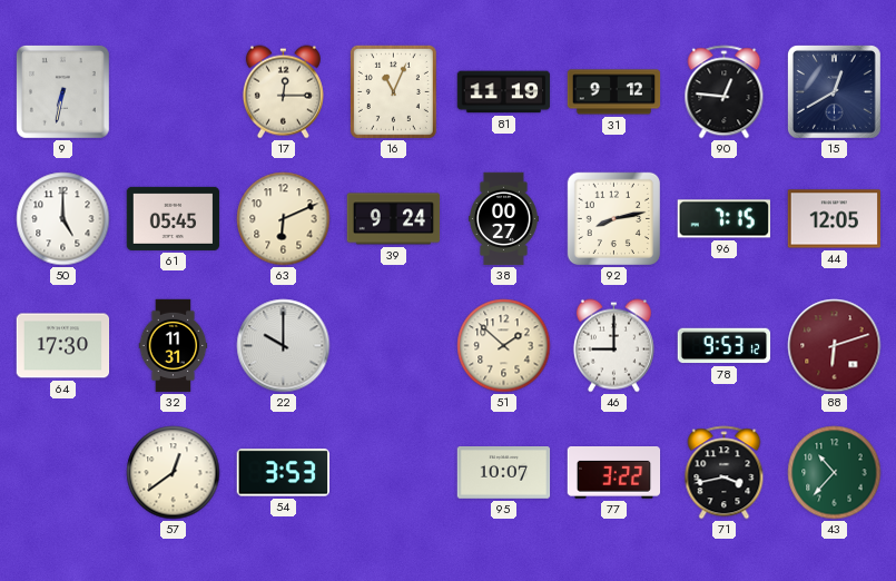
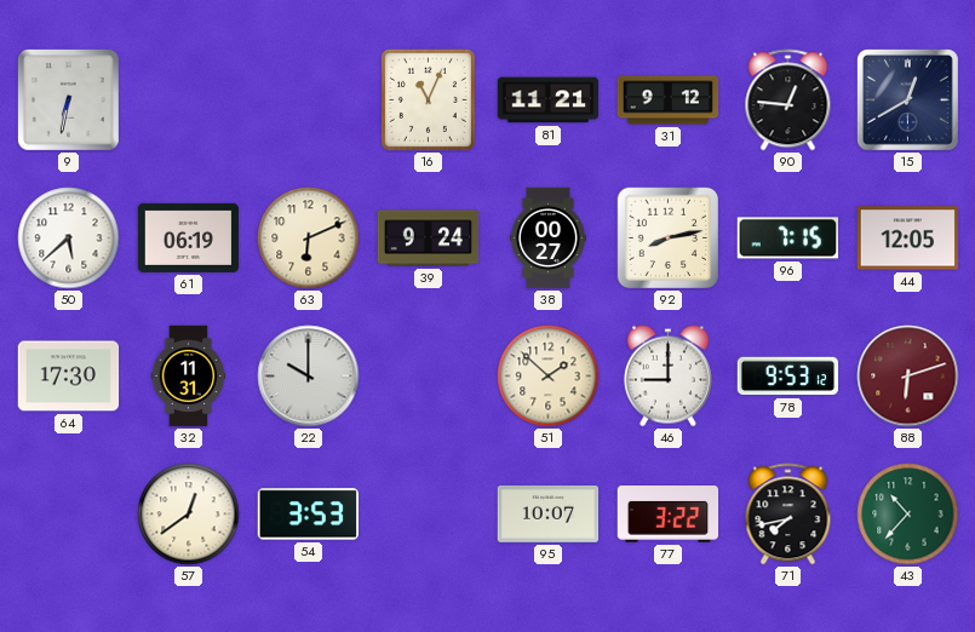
17: 12:15 -> none (283, 92)
81: 11:19 -> 11:21 (549, 100)
50: 5:00 -> 5:38 (69, 239)
61: 05:45 -> 06:19 (189, 237)
71: 3:43 -> 7:43 (788, 515)
